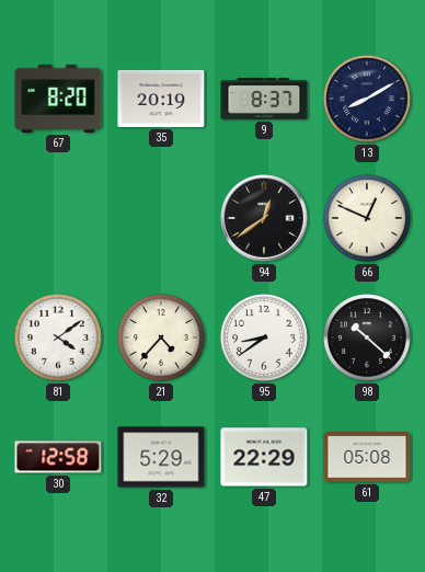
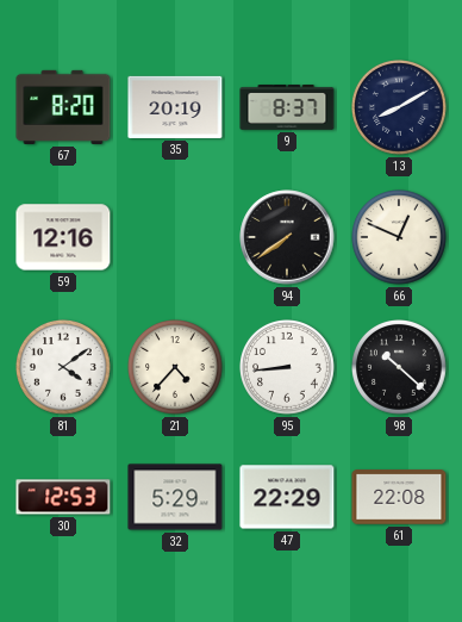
59: none -> 12:16 (63, 237)
94: 12:39 -> 7:39 (287, 237)
95: 8:39 -> 8:44 (288, 368)
30: 12:58 -> 12:53 (63, 497)
61: 05:08 -> 22:08 (399, 497)
